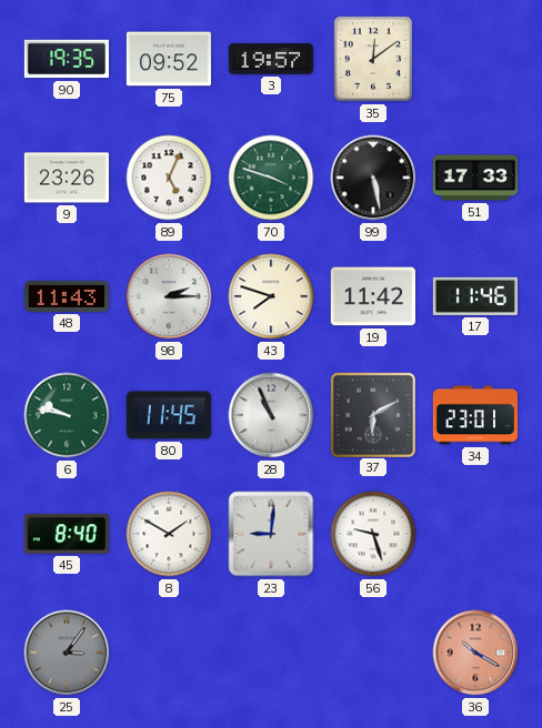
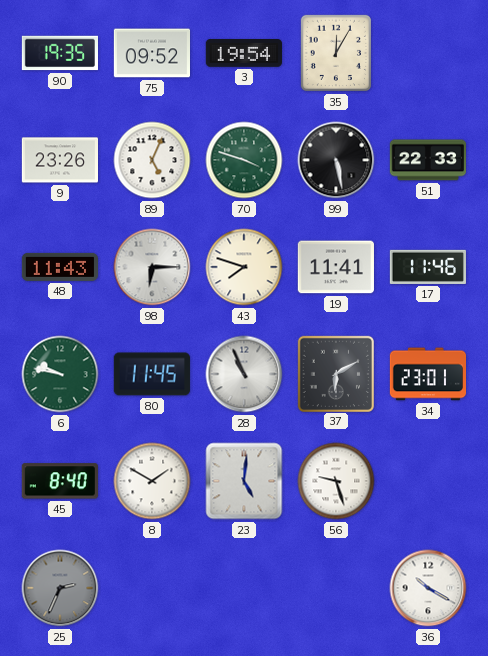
3: 19:57 -> 19:54 (244, 54)
35: 12:09 -> 12:05 (336, 53)
51: 17:33 -> 22:33 (427, 160)
98: 2:15 -> 6:15 (152, 267)
19: 11:42 -> 11:41 (336, 267)
23: 9:01 -> 5:01 (244, 481)
25: 3:06 -> 2:34 (60, 588)
36 dial: salmon -> white (428, 588)
